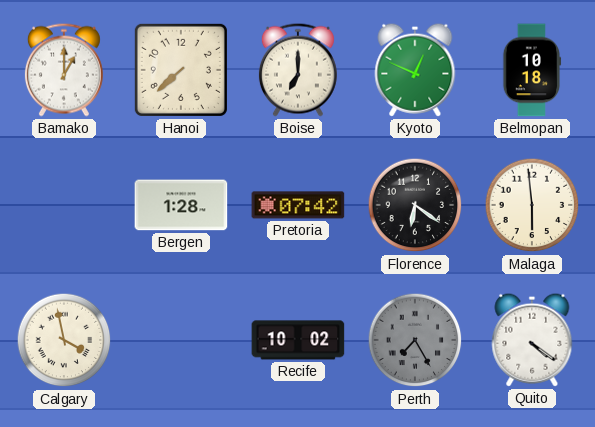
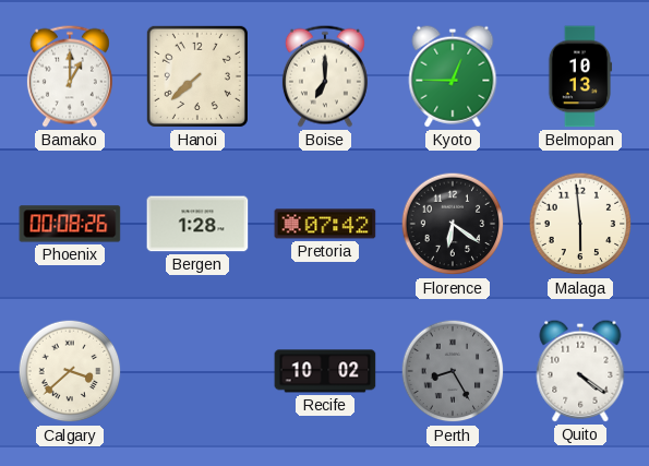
Kyoto: 12:49 -> 12:45 (453, 76)
Belmopan: 10:18 -> 10:13 (580, 76)
Phoenix: none -> 00:08 (70, 224)
Calgary: 3:58 -> 3:38 (70, 371)
Perth: 7:25 -> 8:25 (453, 371)
